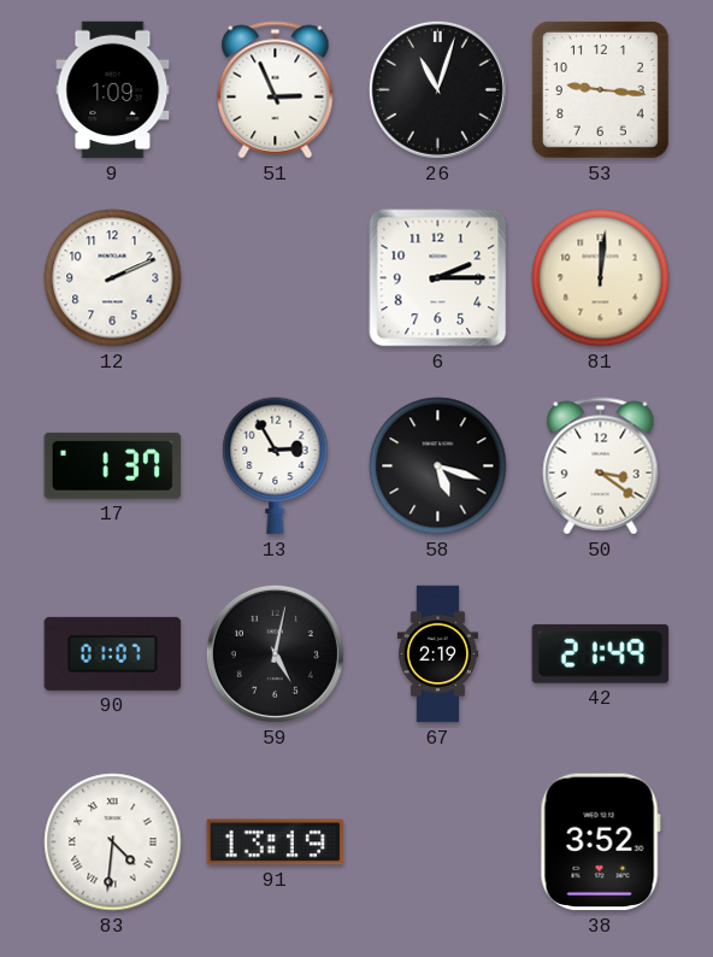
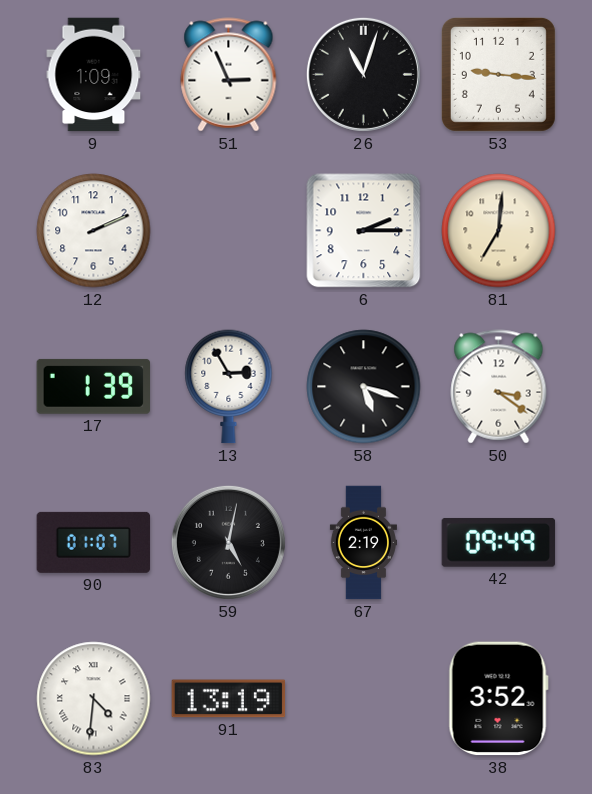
81: 12:01 -> 7:01 (499, 231)
17: 1:37 -> 1:39 (94, 386)
42: 21:49 -> 09:49 (499, 542)
